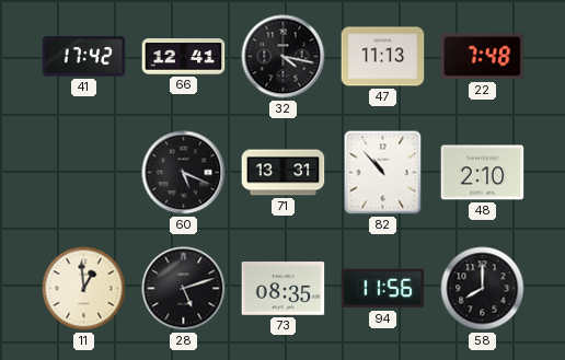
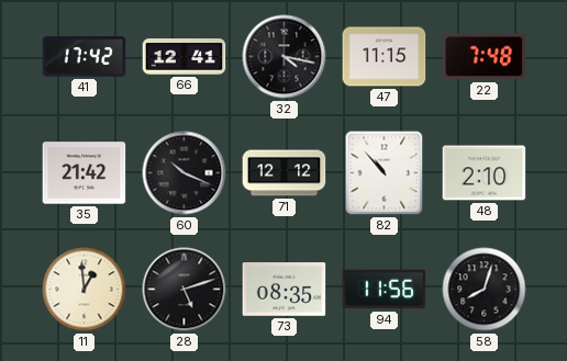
47: 11:13 -> 11:15 (385, 57)
35: none -> 21:42 (85, 173)
60: 5:19 -> 10:19 (185, 173)
71: 13:31 -> 12:12 (285, 173)
58: 8:00 -> 8:03 (485, 290)
